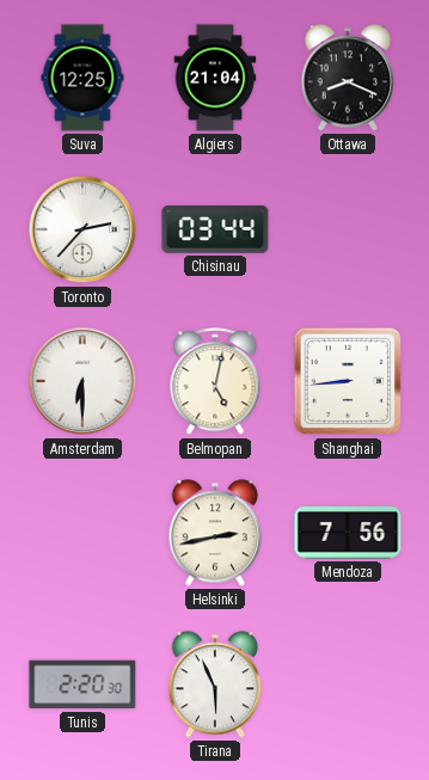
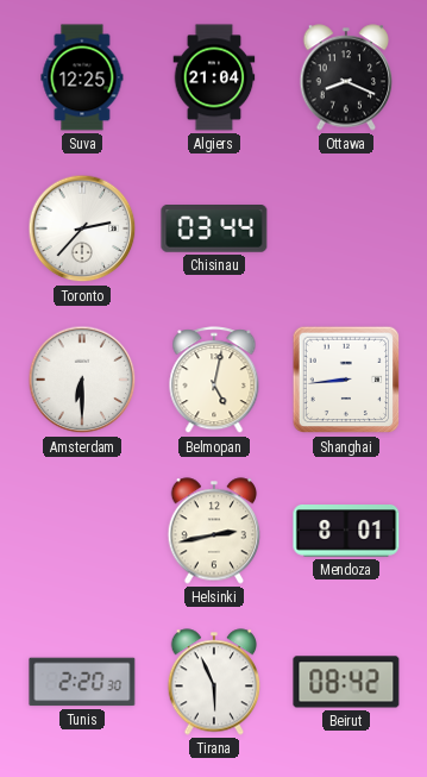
Mendoza: 7:56 -> 8:01 (346, 532)
Beirut: none -> 08:42 (346, 682)
